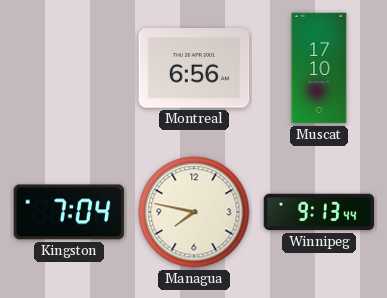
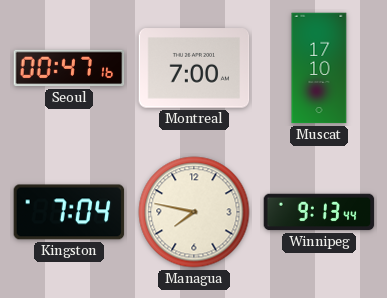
Seoul: none -> 00:47 (69, 68)
Montreal: 6:56 -> 7:00 (194, 68)
